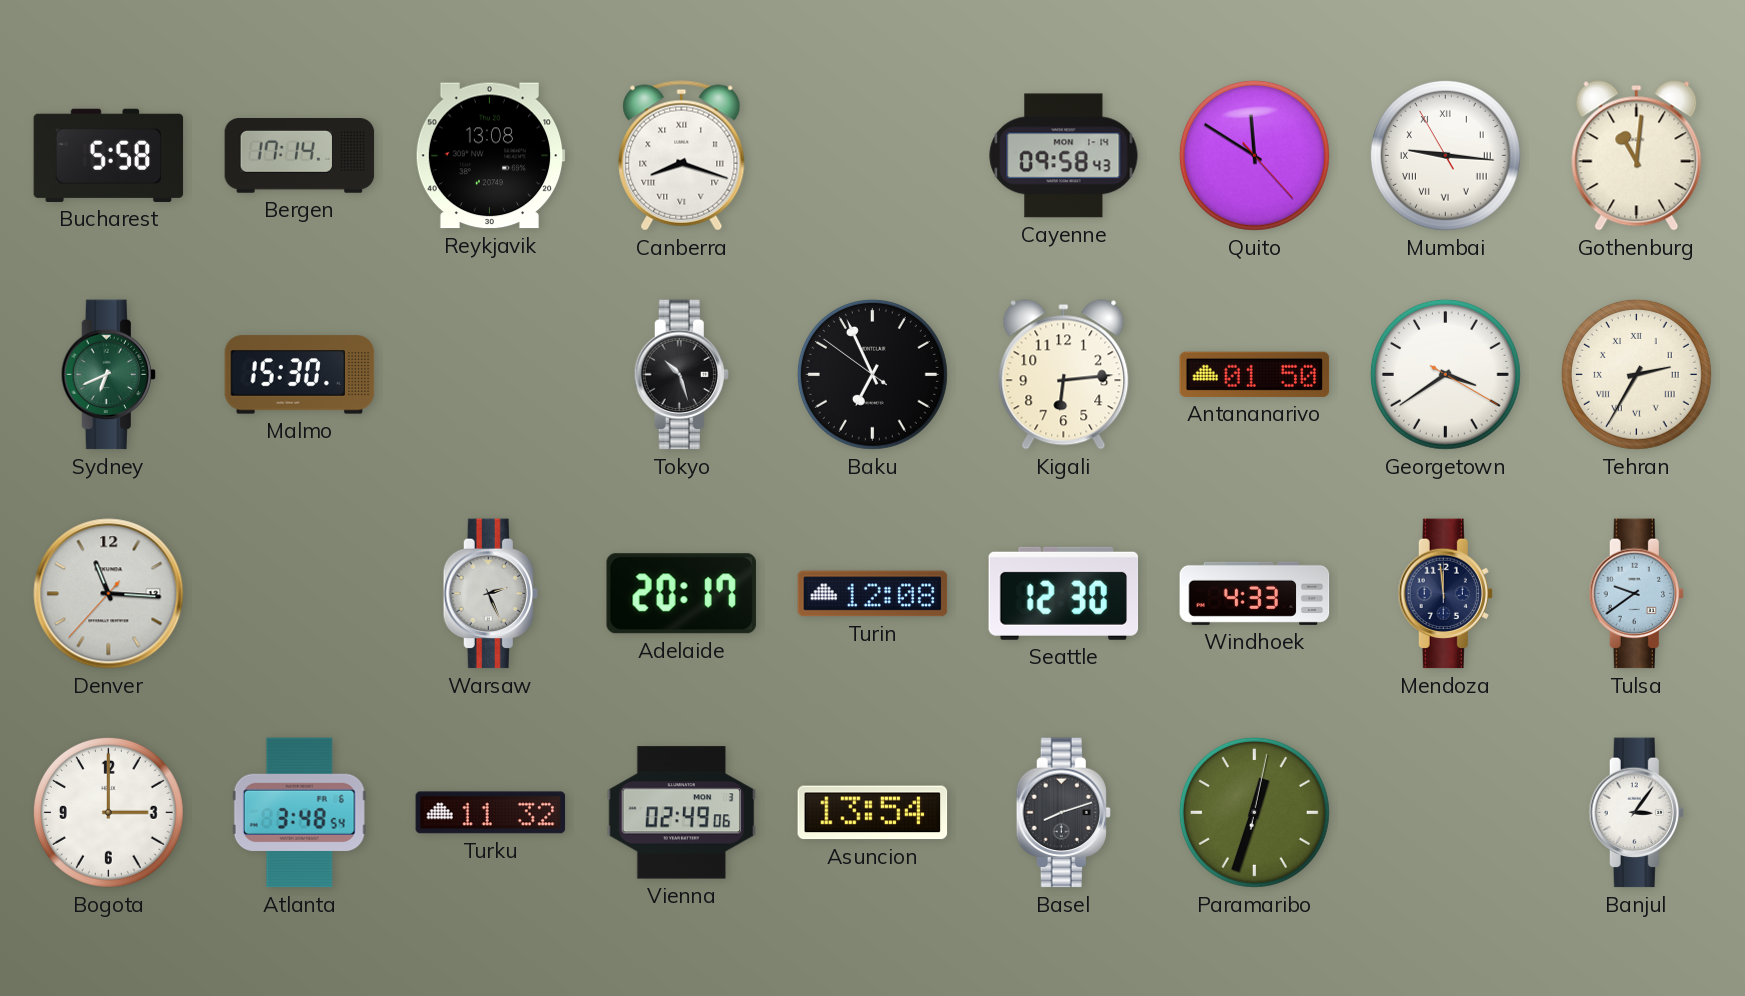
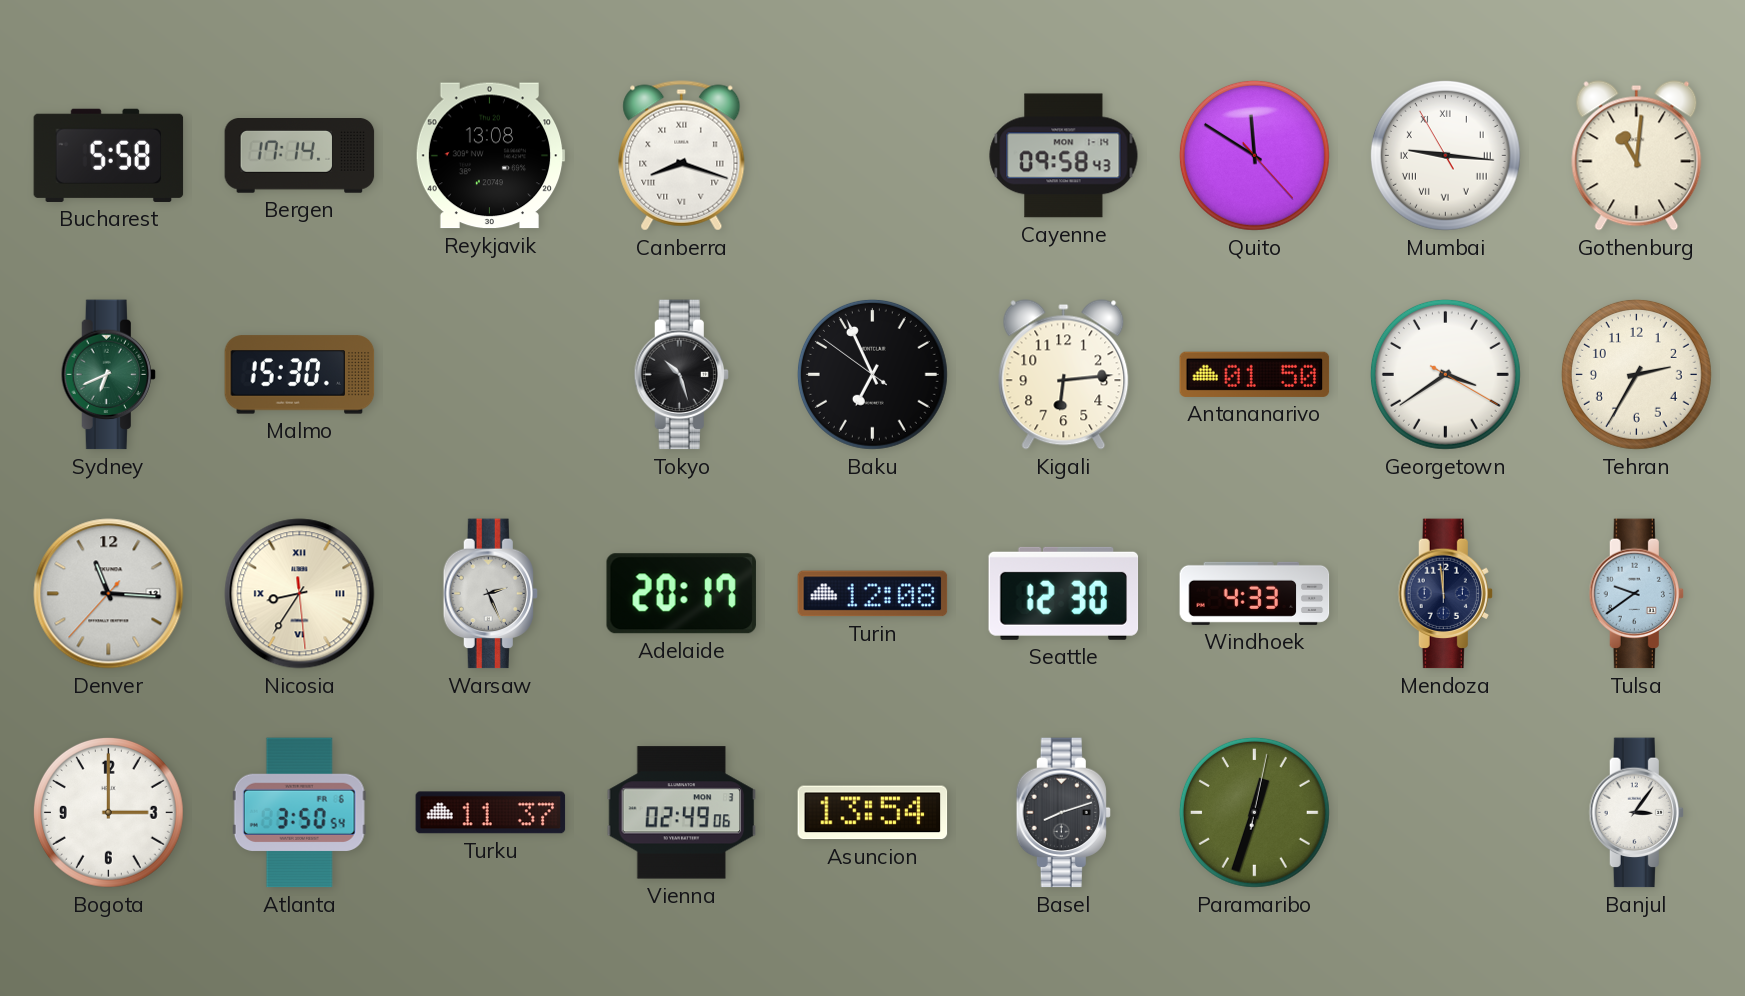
Tehran numerals: Roman -> Arabic (1636, 374)
Nicosia: none -> 8:35 (300, 594)
Atlanta: 3:48 -> 3:50 (299, 813)
Turku: 11:32 -> 11:37 (491, 813)
